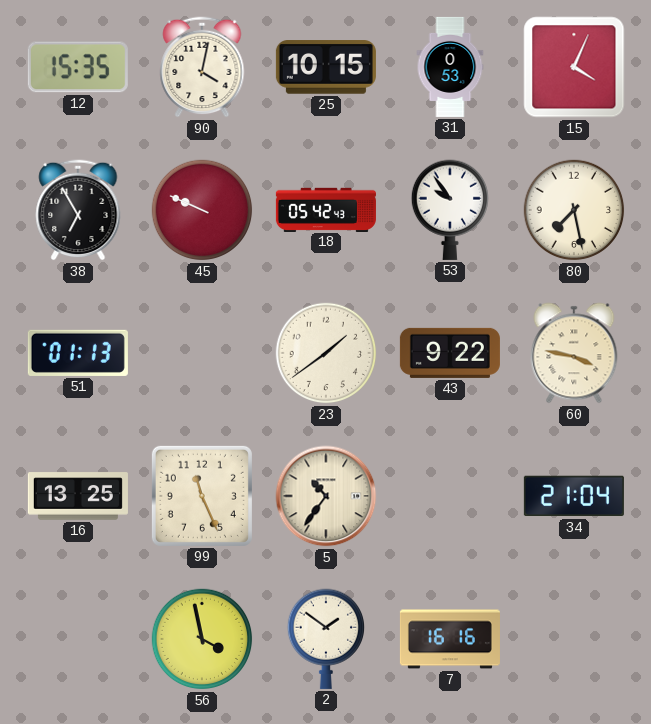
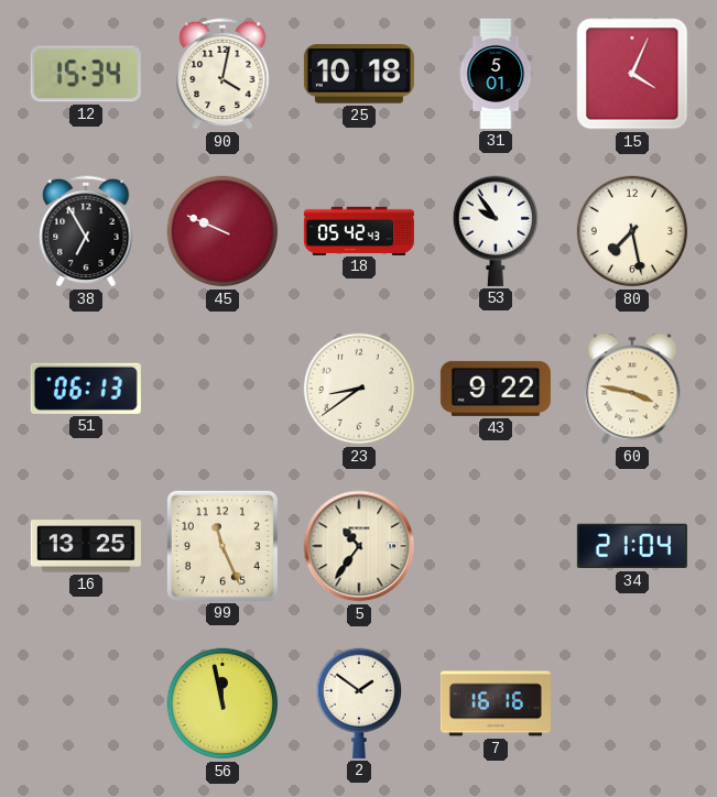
12: 15:35 -> 15:34 (86, 74)
25: 10:15 -> 10:18 (359, 74)
31: 0:53 -> 5:01 (496, 74)
51: 01:13 -> 06:13 (86, 389)
23: 1:39 -> 8:39 (359, 389)
56: 3:58 -> 11:58 (222, 703)
